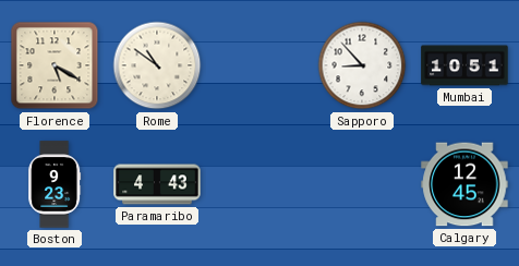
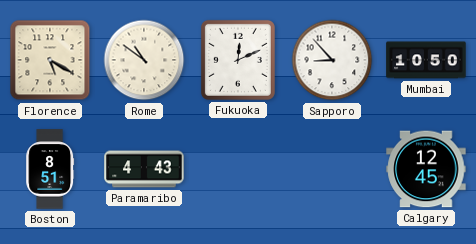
Fukuoka: none -> 12:11 (238, 60)
Mumbai: 10:51 -> 10:50 (426, 60)
Boston: 9:23 -> 8:51 (50, 169)
